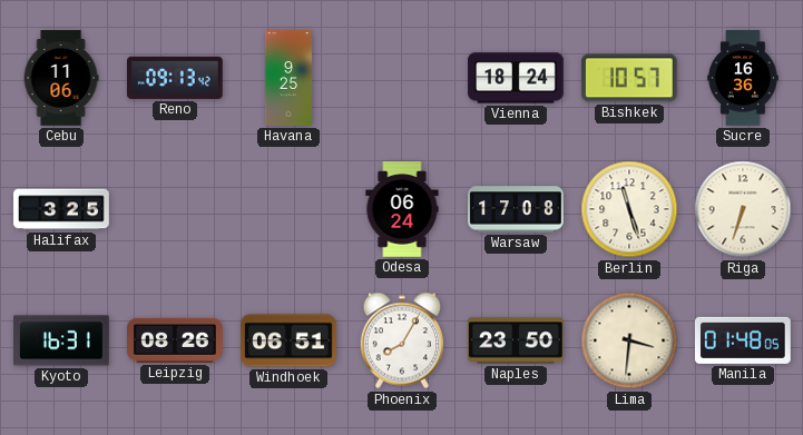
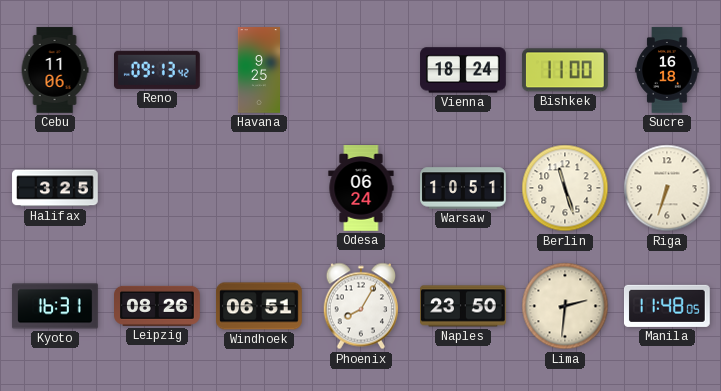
Bishkek: 10:57 -> 11:00 (565, 70)
Sucre: 16:36 -> 16:18 (667, 70)
Warsaw: 17:08 -> 10:51 (463, 188)
Lima: 3:31 -> 2:31 (565, 306)
Manila: 01:48 -> 11:48 (668, 306)
